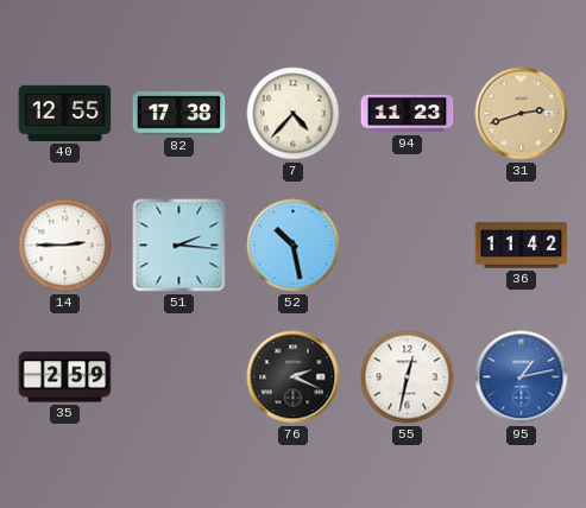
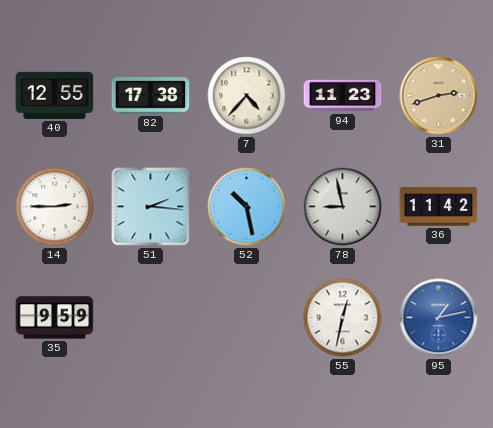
78: none -> 8:58 (343, 207)
35: 2:59 -> 9:59 (55, 318)
76: 2:19 -> none (294, 377)
